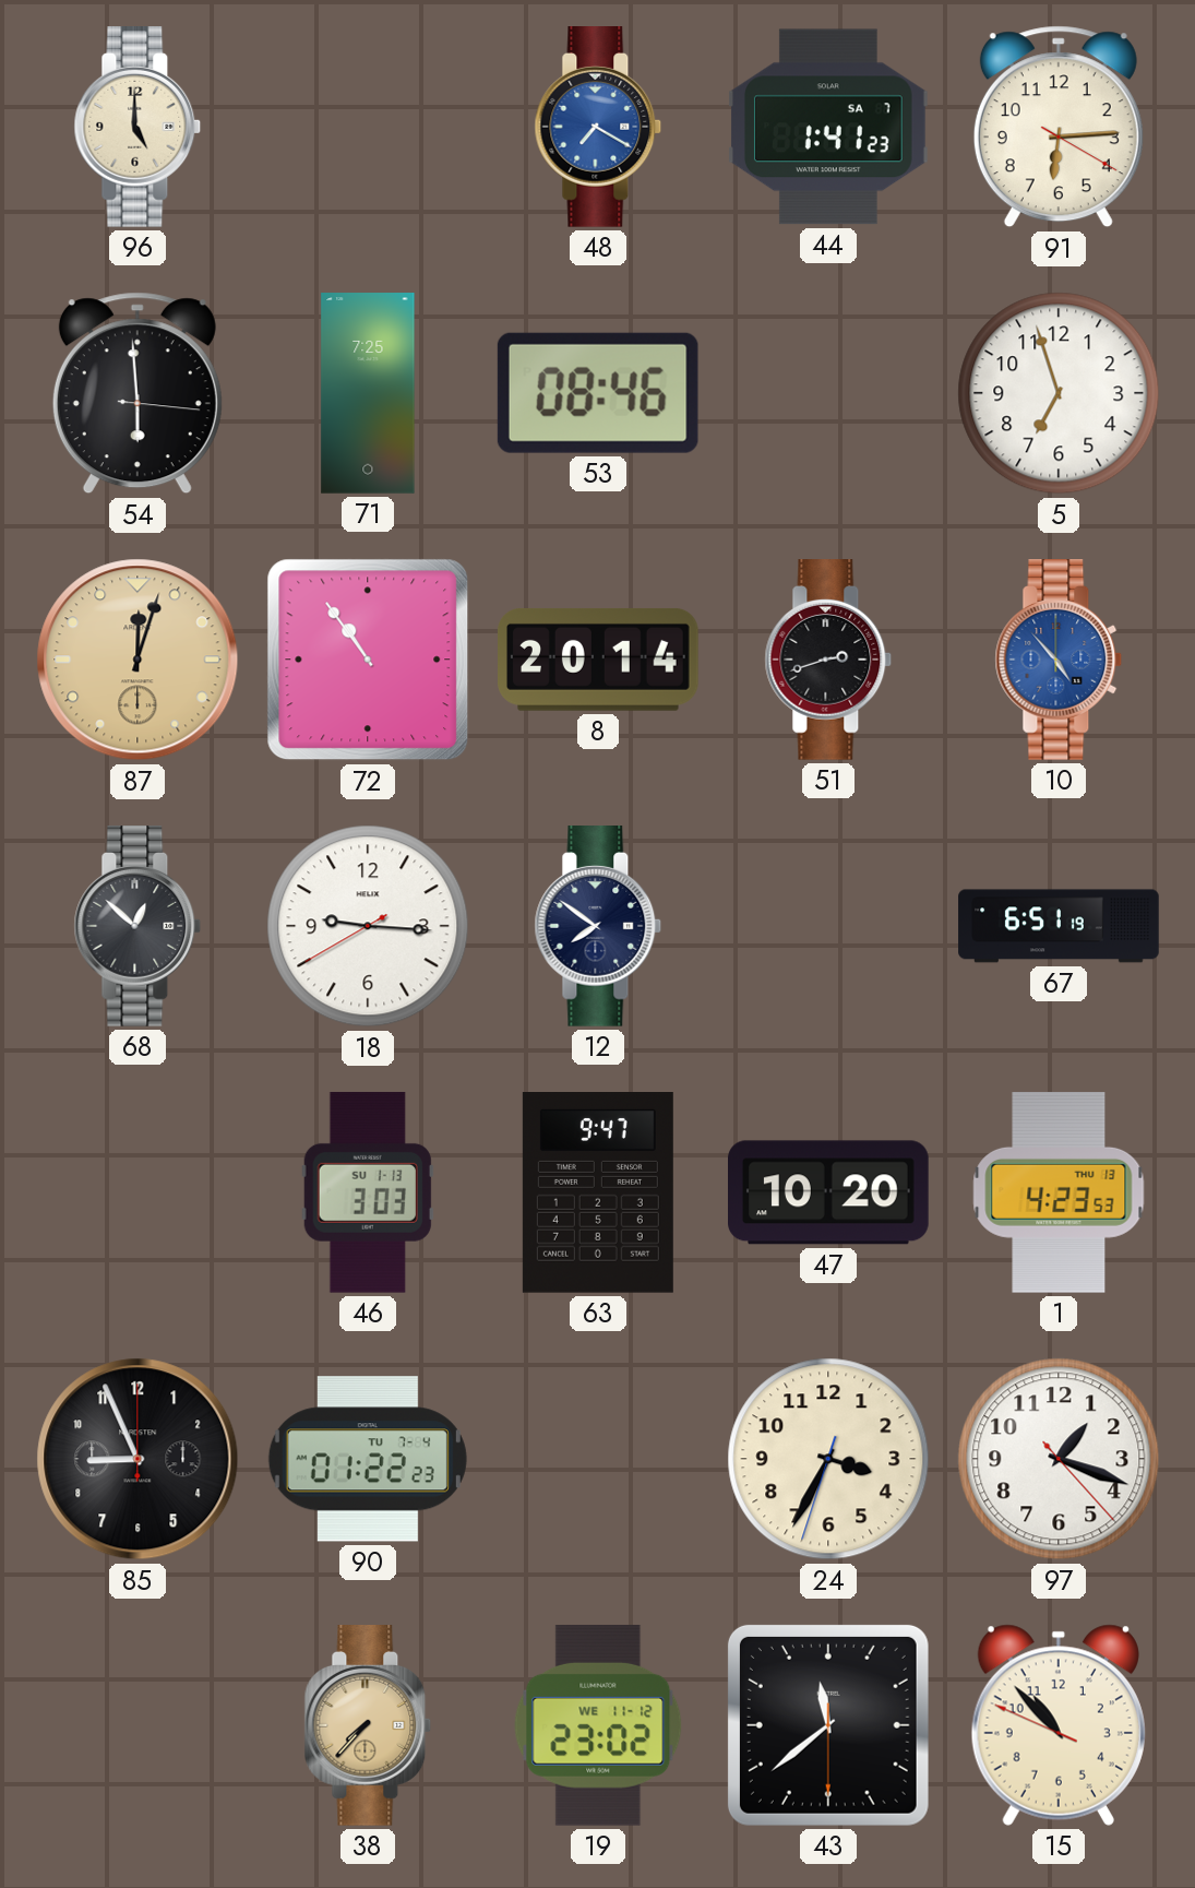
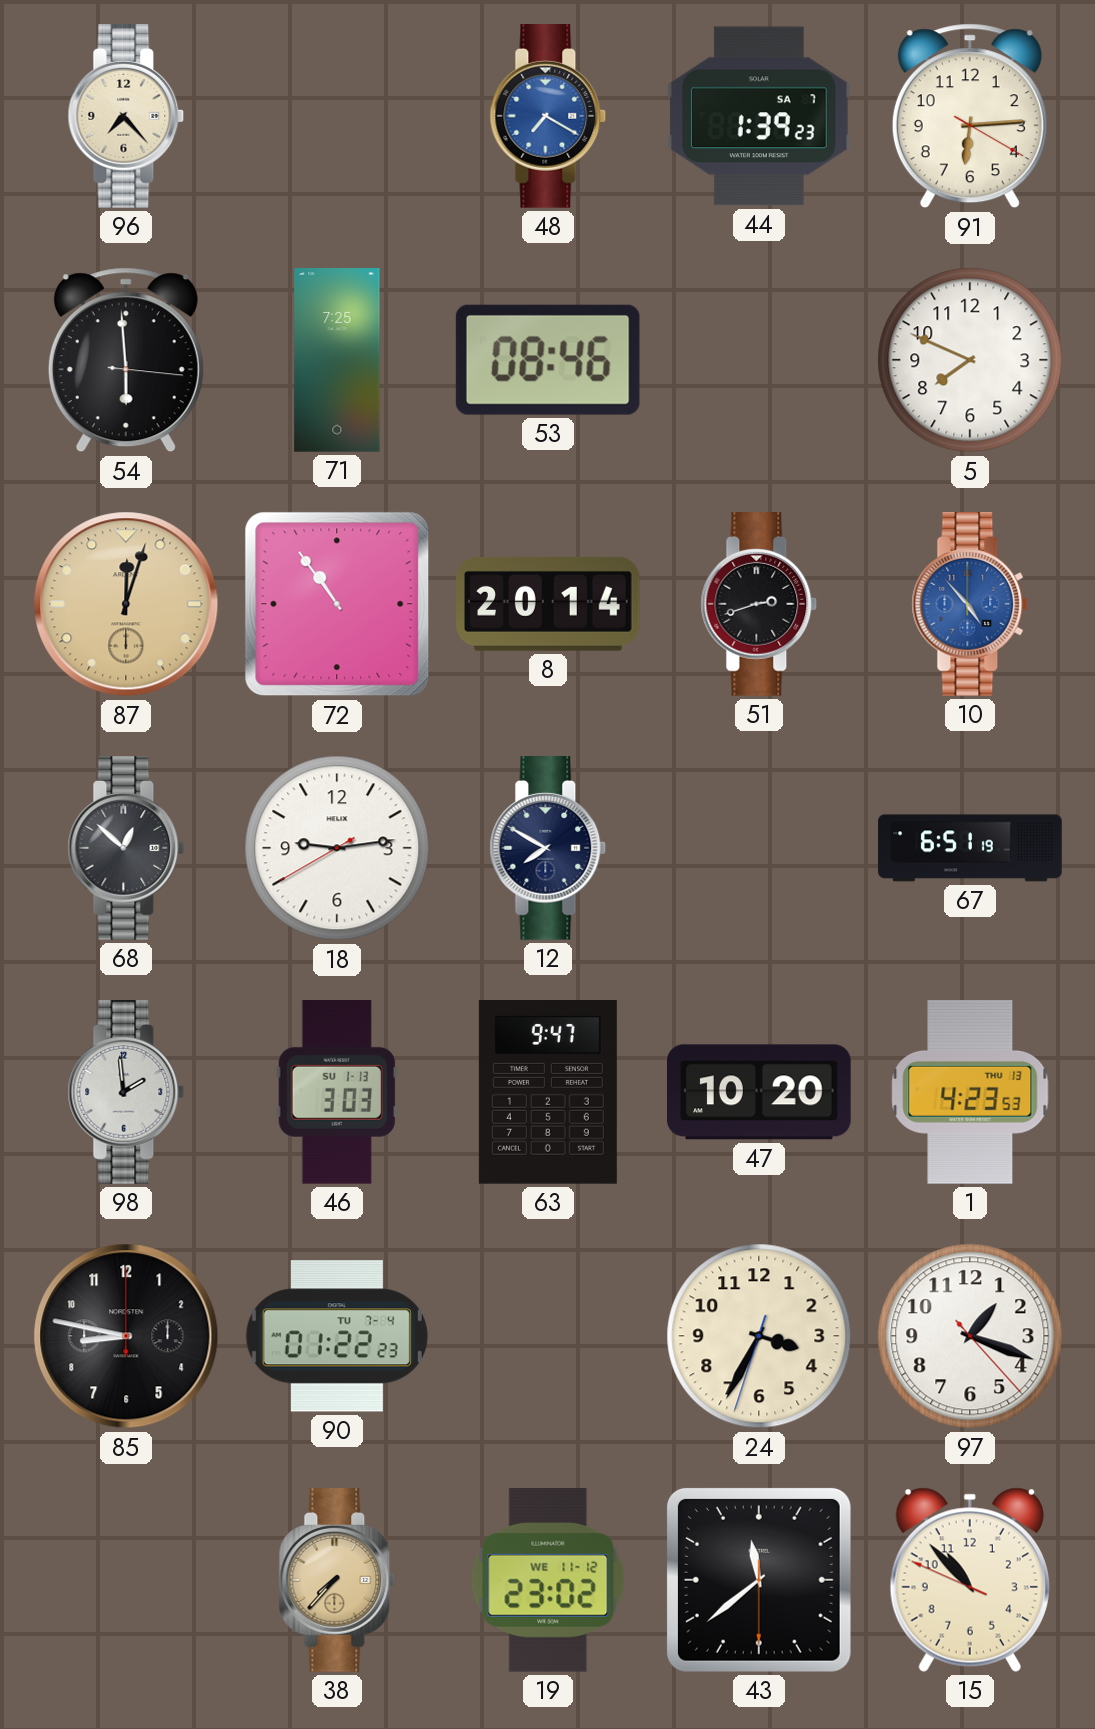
96: 5:00 -> 7:23 (126, 117)
44: 1:41 -> 1:39 (759, 116)
5: 6:57 -> 7:49 (970, 360)
18: 9:15 -> 9:13 (337, 848)
12: 7:51 -> 7:50 (548, 849)
98: none -> 1:59 (126, 1093)
85: 8:56 -> 8:47 (126, 1336)
